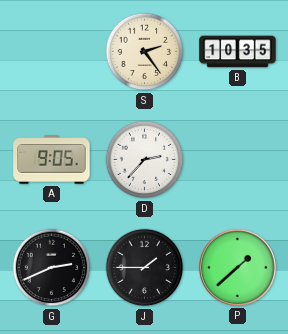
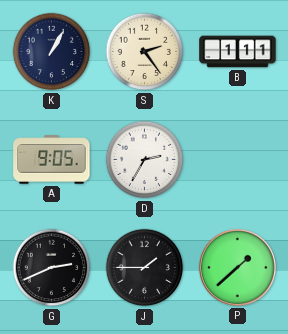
K: none -> 1:05 (52, 52)
B: 10:35 -> 1:11 (238, 52)
D: 2:37 -> 2:35 (145, 160)
